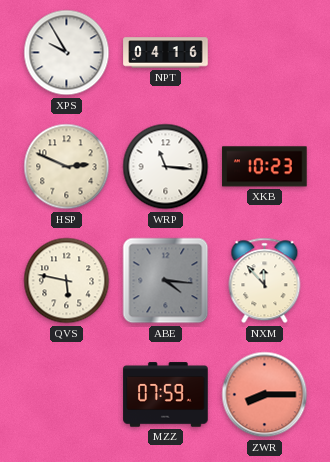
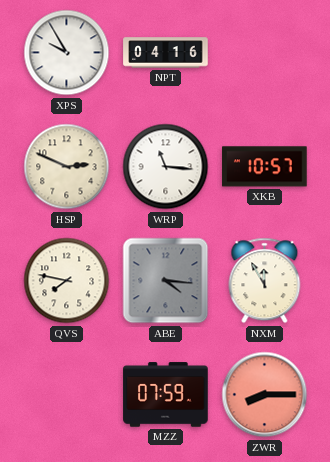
XKB: 10:23 -> 10:57 (265, 167)
QVS: 5:47 -> 7:47 (67, 281)
NXM: 11:53 -> 11:55 (265, 281)
